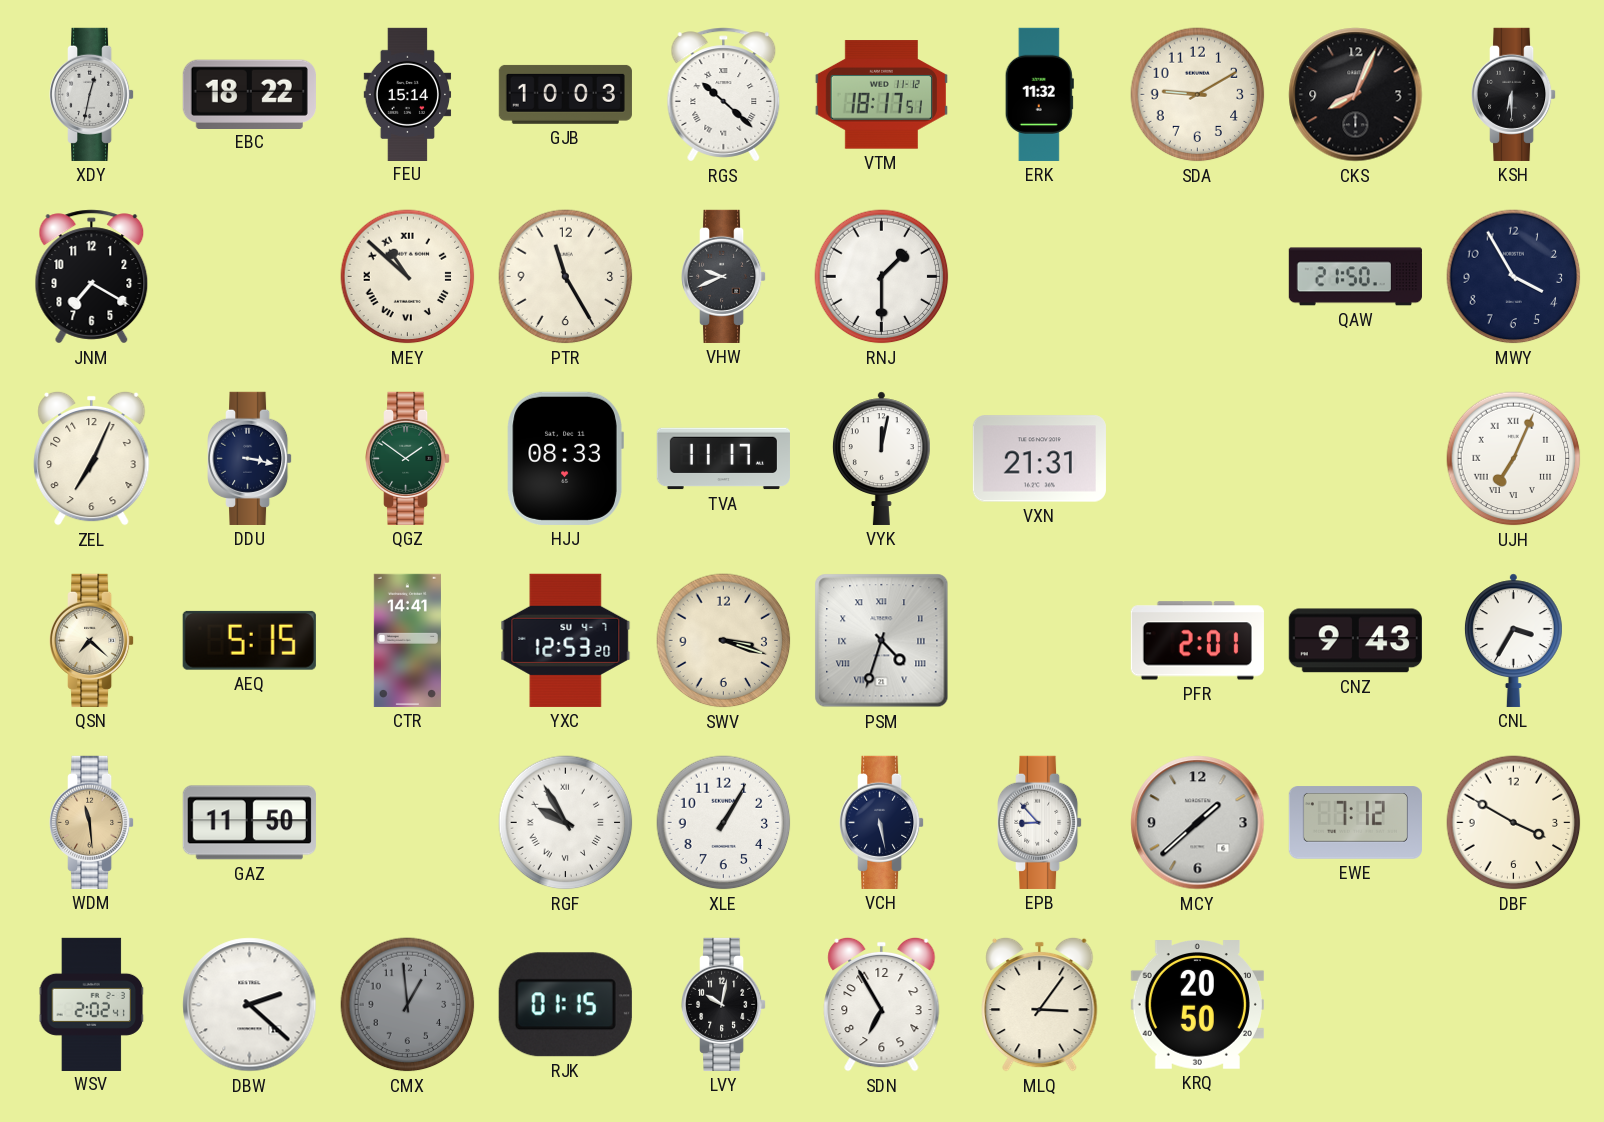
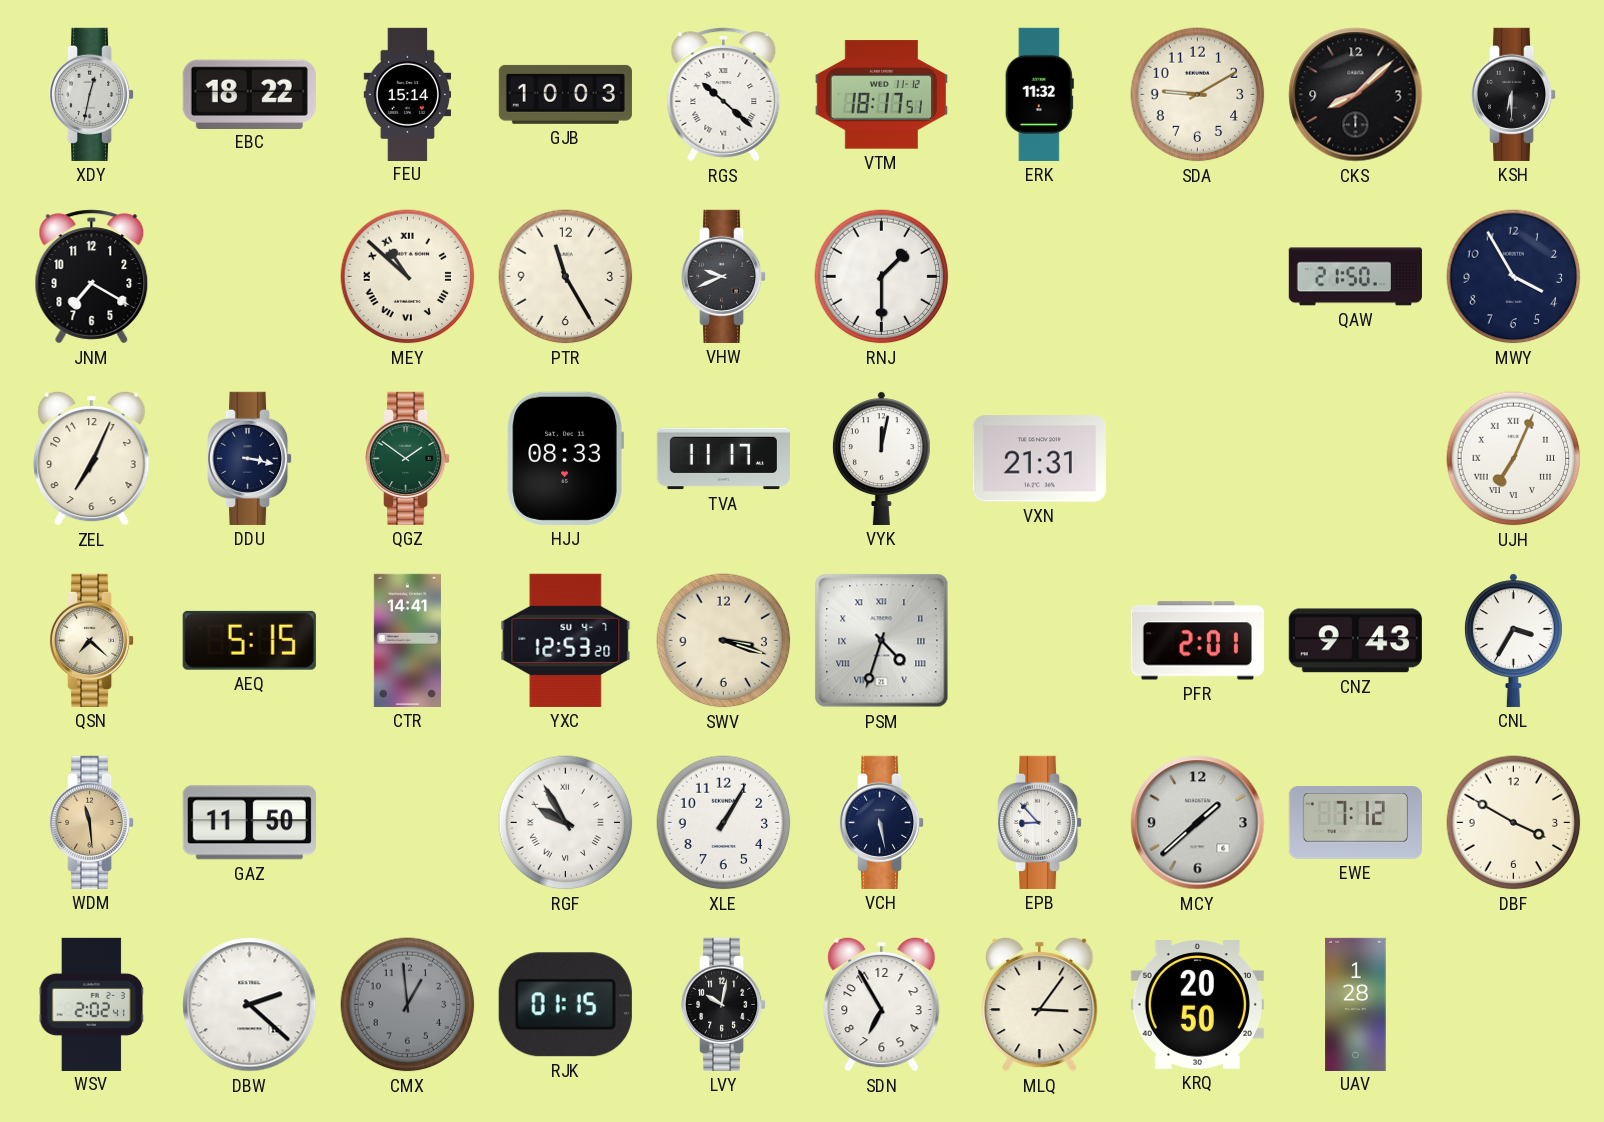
CKS: 8:04 -> 8:08 (1356, 95)
UAV: none -> 1:28 (1356, 1004)
